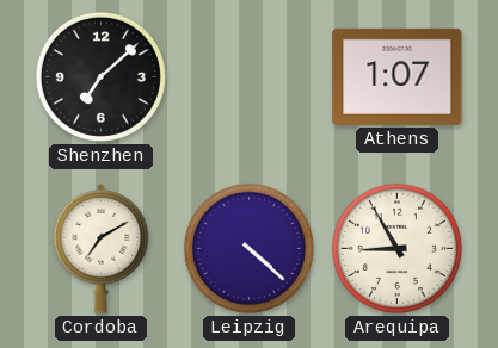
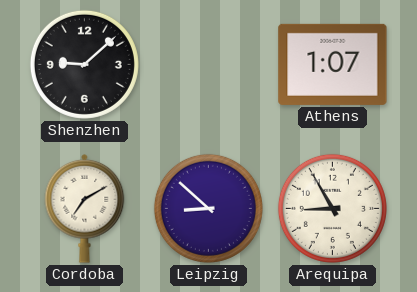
Shenzhen: 7:08 -> 9:08 (84, 64)
Leipzig: 4:22 -> 8:52 (208, 208)
